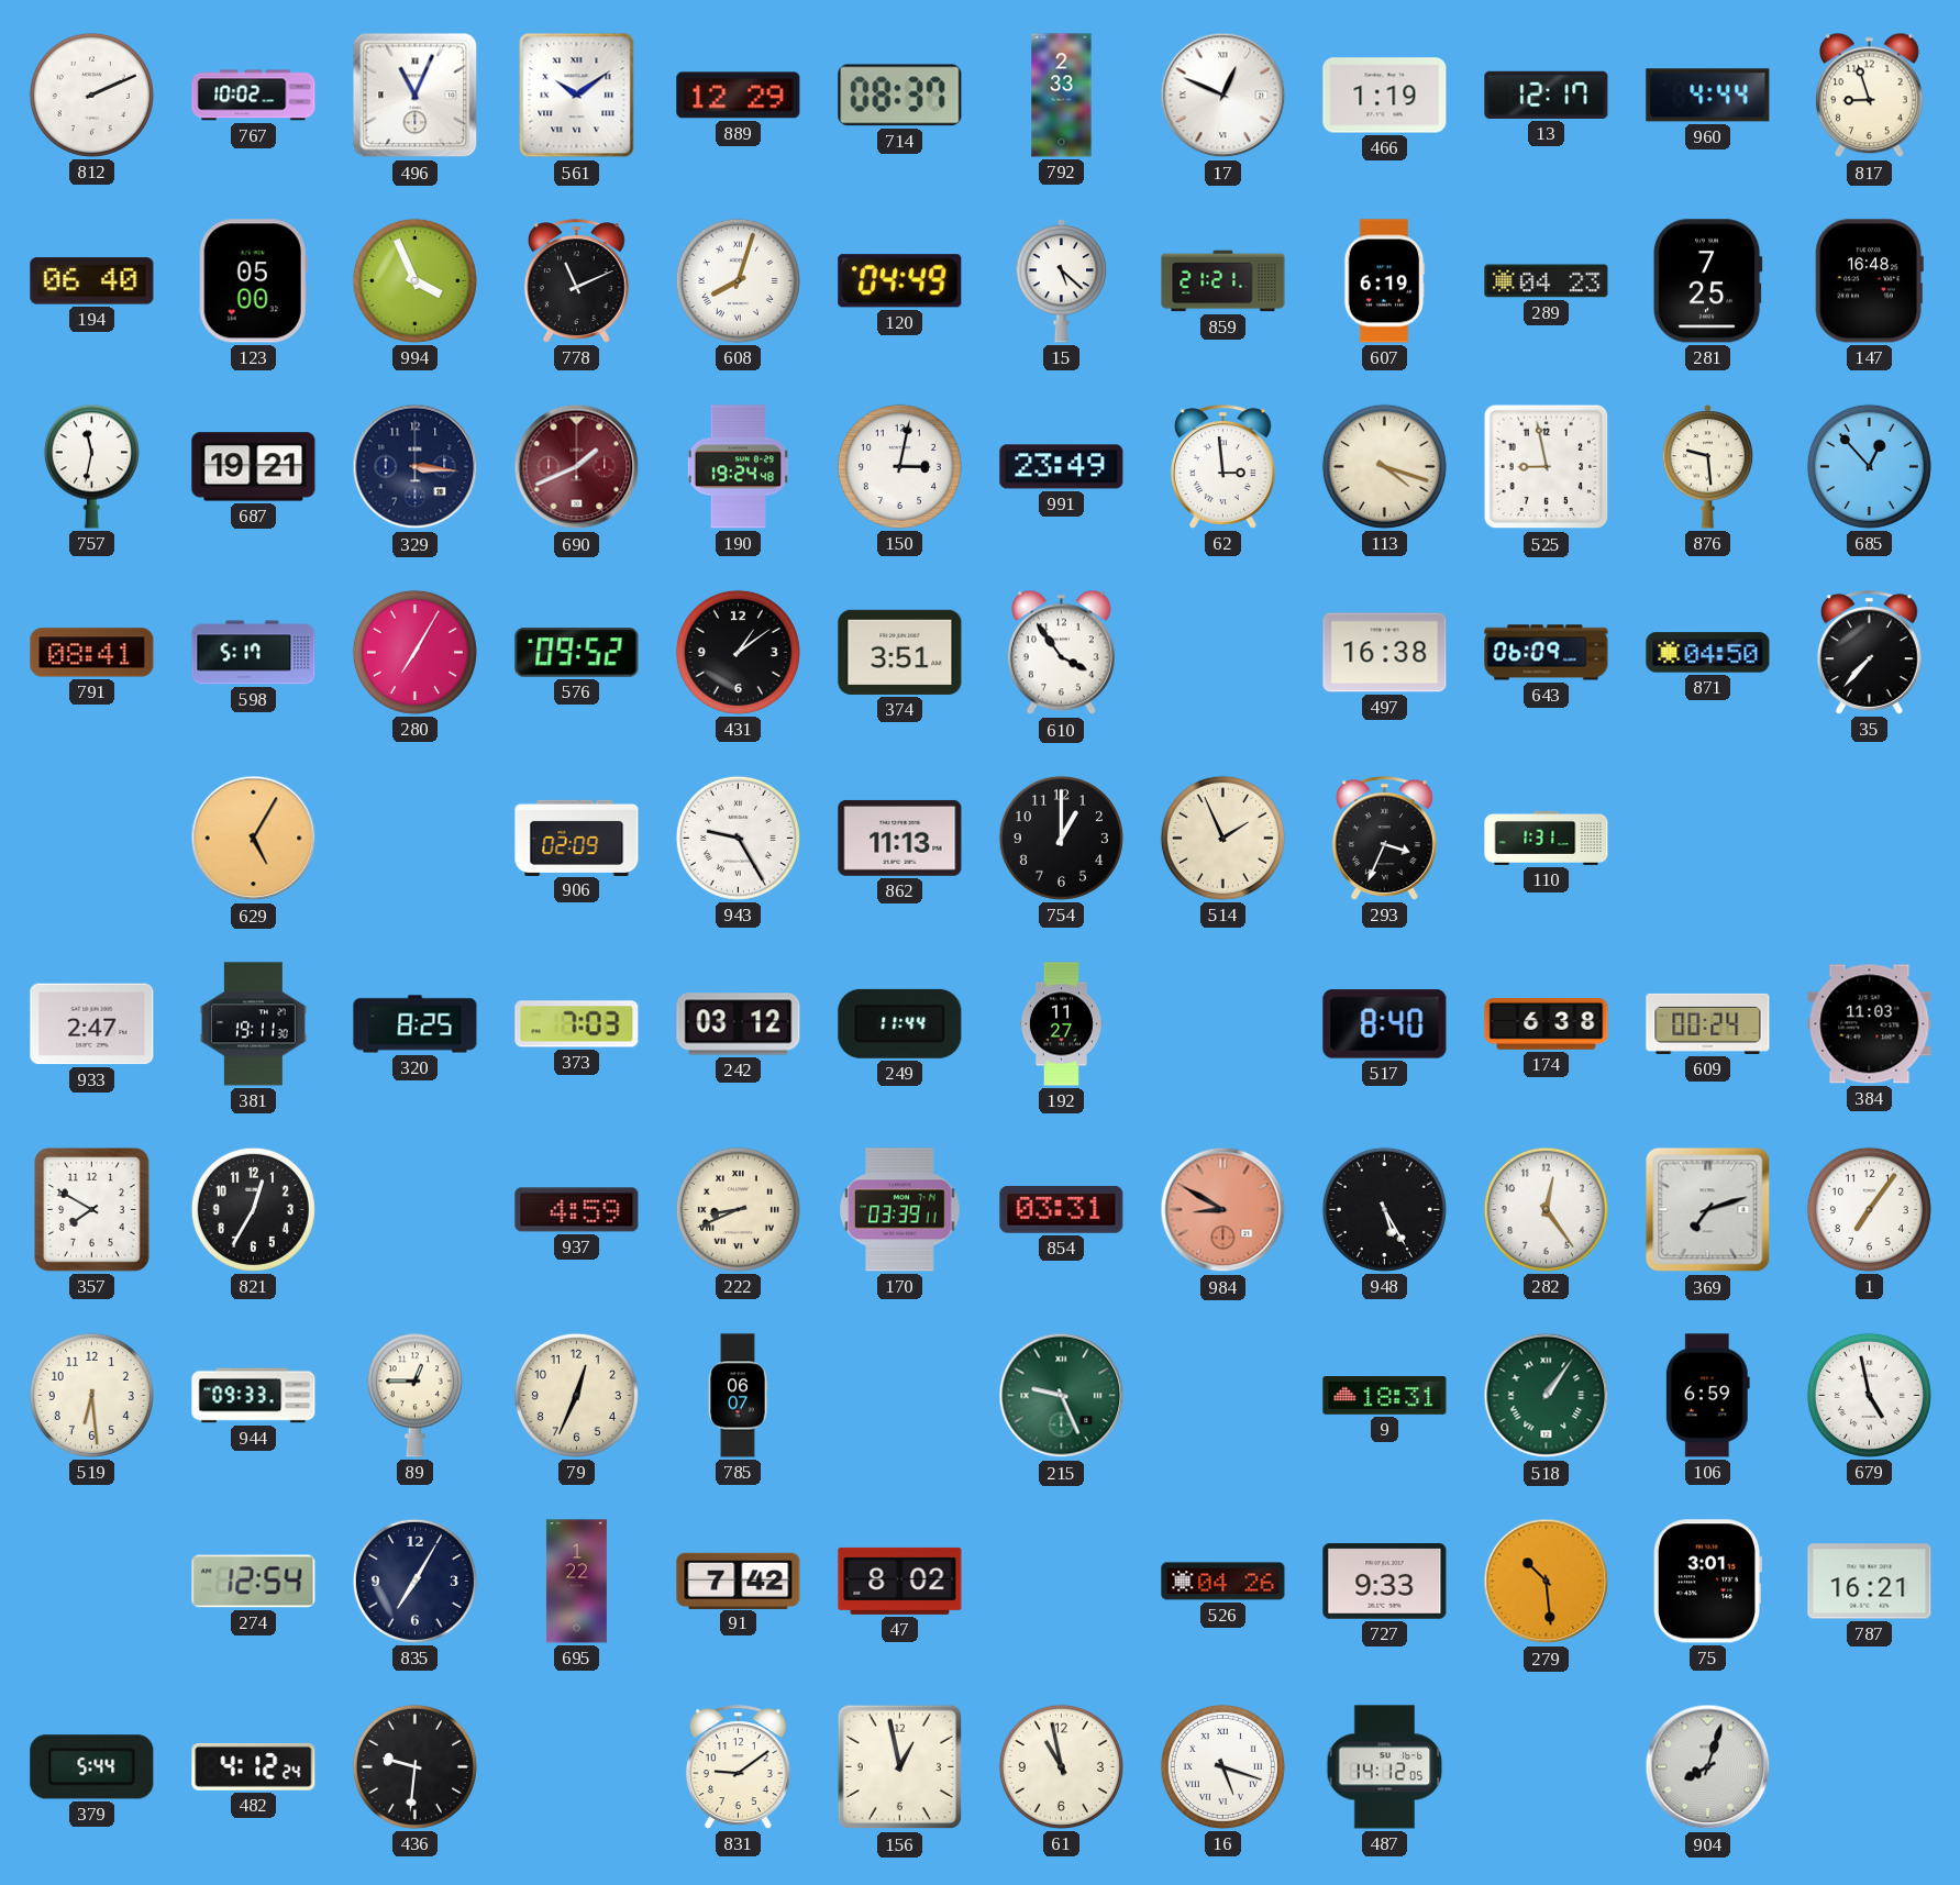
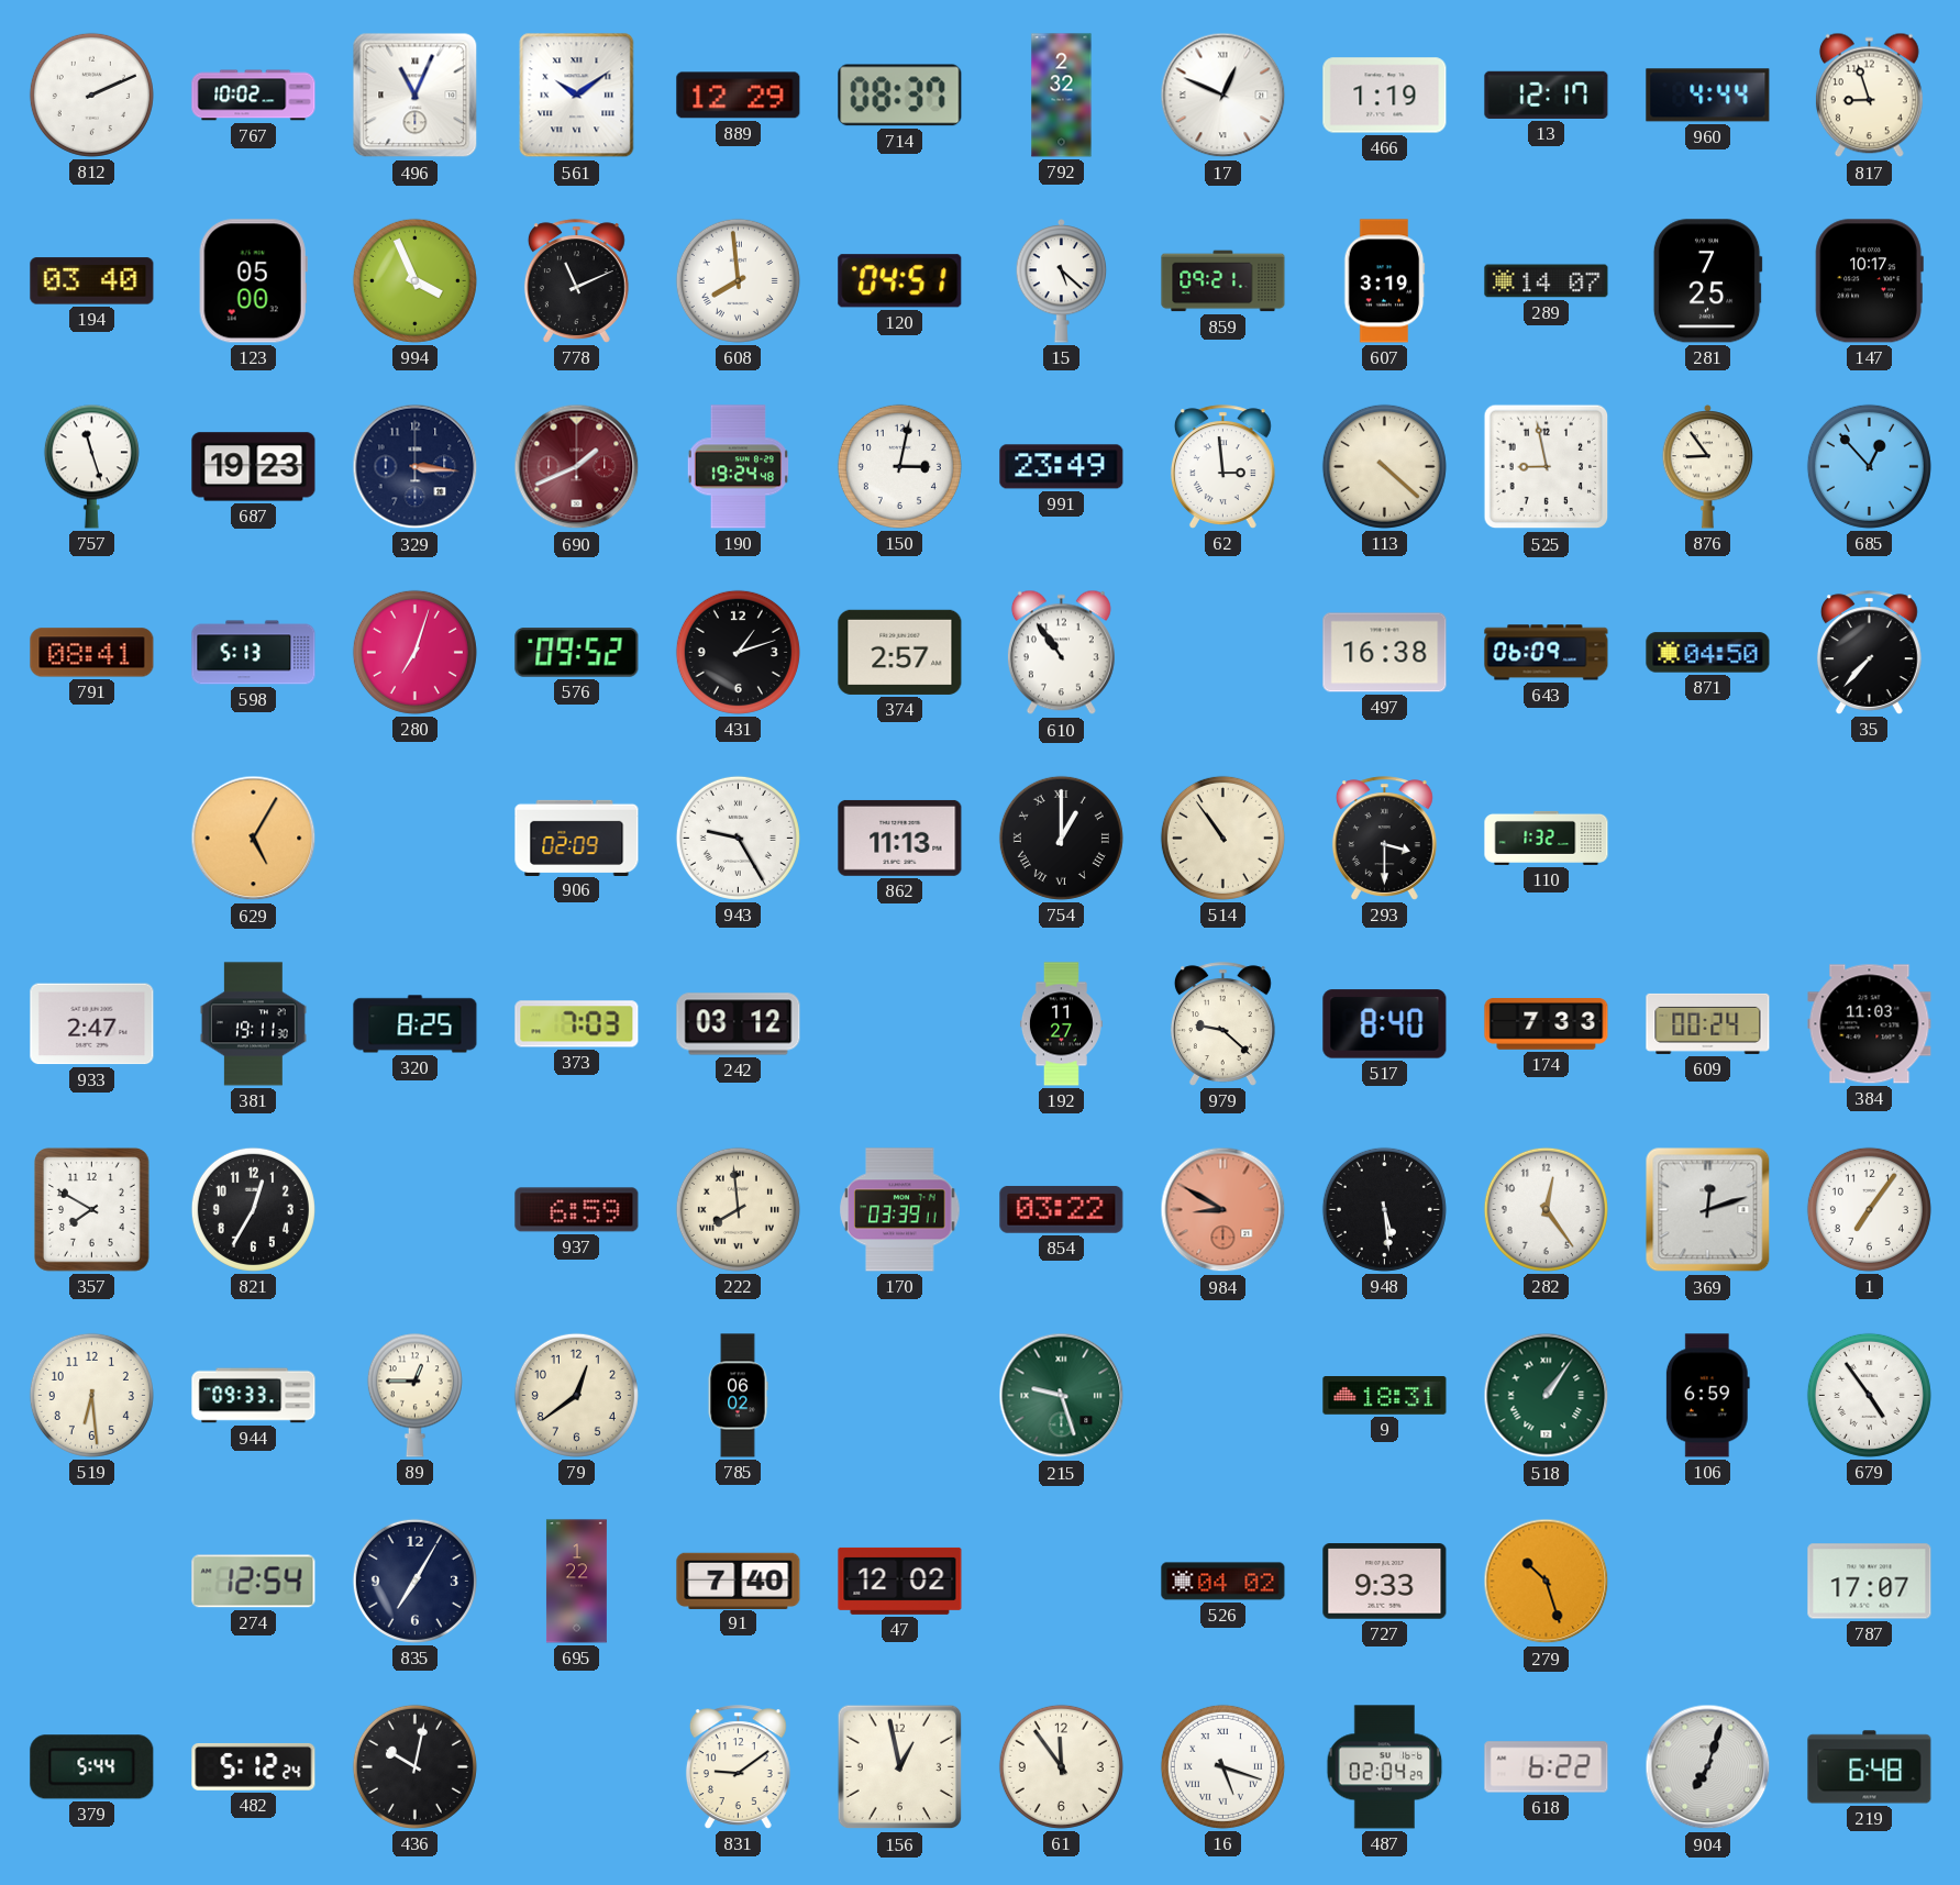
792: 2:33 -> 2:32 (1062, 96)
194: 06:40 -> 03:40 (92, 281)
608: 8:03 -> 7:59 (738, 280)
120: 04:49 -> 04:51 (900, 281)
859: 21:21 -> 09:21 (1223, 281)
607: 6:19 -> 3:19 (1384, 281)
289: 04:23 -> 14:07 (1547, 281)
147: 16:48 -> 10:17 (1869, 281)
757: 11:32 -> 11:27 (91, 466)
687: 19:21 -> 19:23 (254, 467)
113: 4:18 -> 4:22 (1384, 466)
876: 9:29 -> 8:54 (1708, 467)
598: 5:17 -> 5:13 (254, 653)
280: 7:05 -> 7:03 (414, 652)
431: 1:09 -> 1:12 (738, 652)
374: 3:51 -> 2:57 (900, 652)
610: 3:54 -> 10:54 (1061, 653)
754 numerals: Arabic -> Roman (1061, 838)
514: 1:56 -> 10:54 (1222, 838)
293: 3:34 -> 3:30 (1384, 839)
110: 1:31 -> 1:32 (1547, 838)
249: 11:44 -> none (900, 1023)
979: none -> 9:22 (1222, 1024)
174: 6:38 -> 7:33 (1547, 1024)
937: 4:59 -> 6:59 (577, 1210)
222: 8:41 -> 7:59 (738, 1209)
854: 03:31 -> 03:22 (1062, 1209)
948: 5:25 -> 5:29 (1384, 1209)
369: 7:12 -> 12:12 (1708, 1210)
79: 12:34 -> 12:39 (576, 1395)
785: 06:07 -> 06:02 (738, 1396)
215: 9:26 -> 9:27 (1062, 1396)
679: 4:58 -> 4:54 (1869, 1395)
91: 7:42 -> 7:40 (739, 1581)
47: 8:02 -> 12:02 (900, 1581)
526: 04:26 -> 04:02 (1223, 1582)
279: 10:29 -> 10:27 (1547, 1582)
75: 3:01 -> none (1708, 1582)
787: 16:21 -> 17:07 (1870, 1582)
482: 4:12 -> 5:12 (254, 1766)
436: 9:31 -> 10:02 (414, 1766)
61: 10:58 -> 11:54 (1061, 1766)
487: 14:12 -> 02:04 (1385, 1767)
618: none -> 6:22 (1547, 1767)
904: 8:03 -> 7:03 (1708, 1767)
219: none -> 6:48 (1870, 1767)
